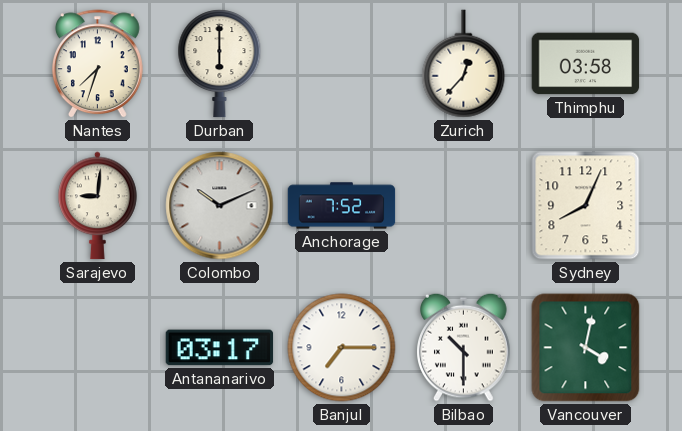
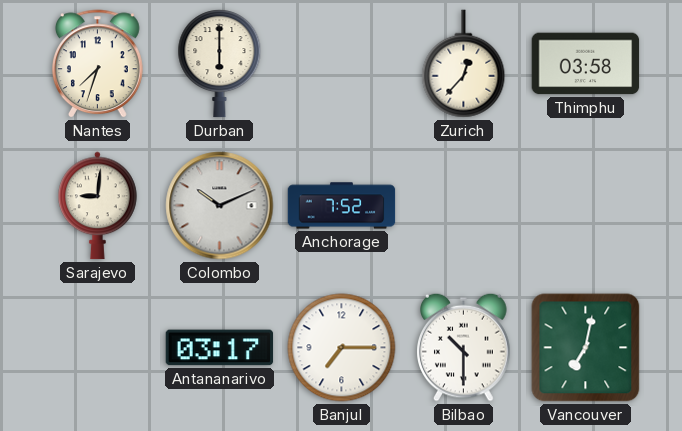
Sydney: 8:04 -> none (586, 206)
Vancouver: 4:02 -> 7:02 (586, 348)
